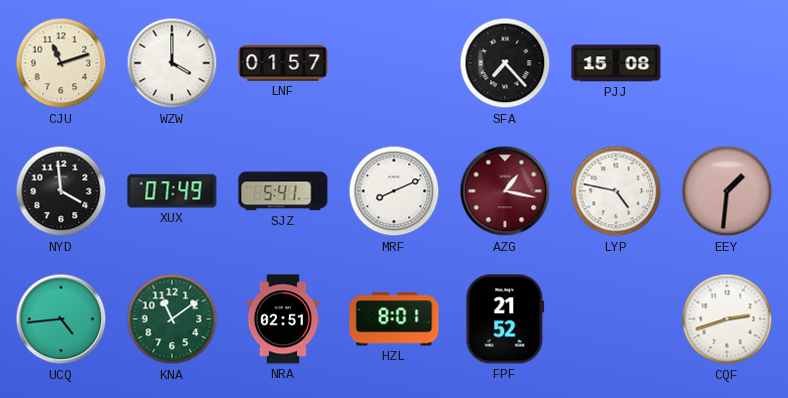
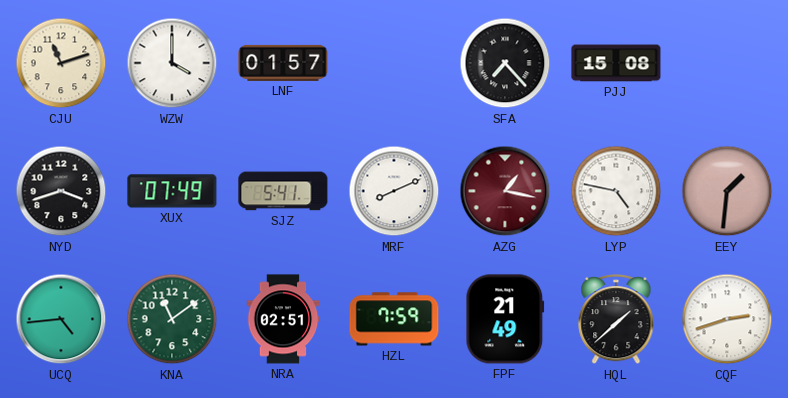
NYD: 3:59 -> 3:42 (61, 191)
HZL: 8:01 -> 7:59 (394, 319)
FPF: 21:52 -> 21:49 (505, 319)
HQL: none -> 1:38 (616, 320)
